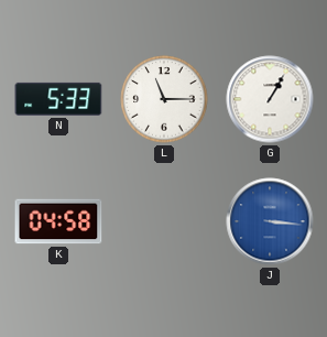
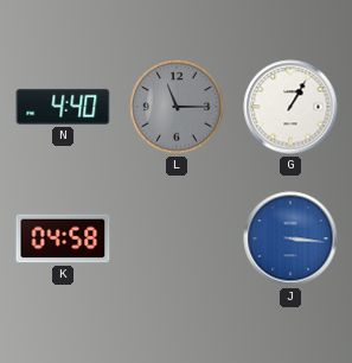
N: 5:33 -> 4:40 (63, 107)
L dial: white -> grey (177, 107)
